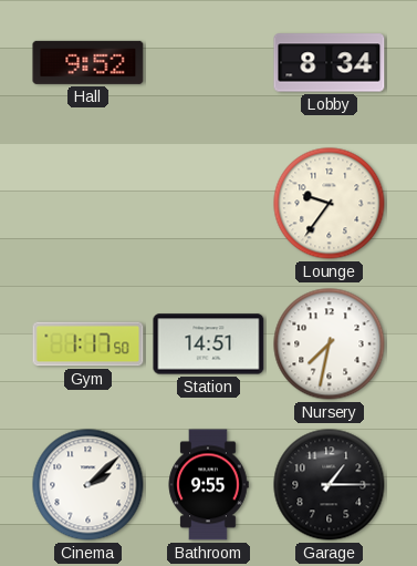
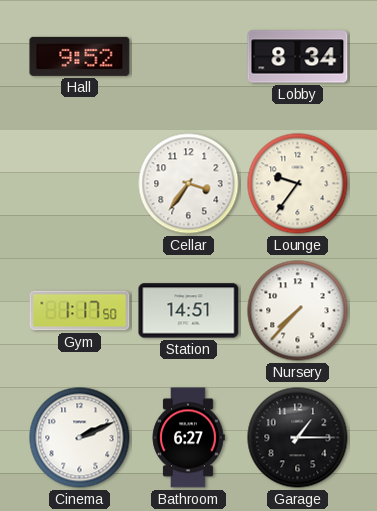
Cellar: none -> 3:36 (189, 184)
Nursery: 7:32 -> 7:37 (298, 311)
Cinema: 2:08 -> 2:11 (80, 438)
Bathroom: 9:55 -> 6:27 (188, 438)
